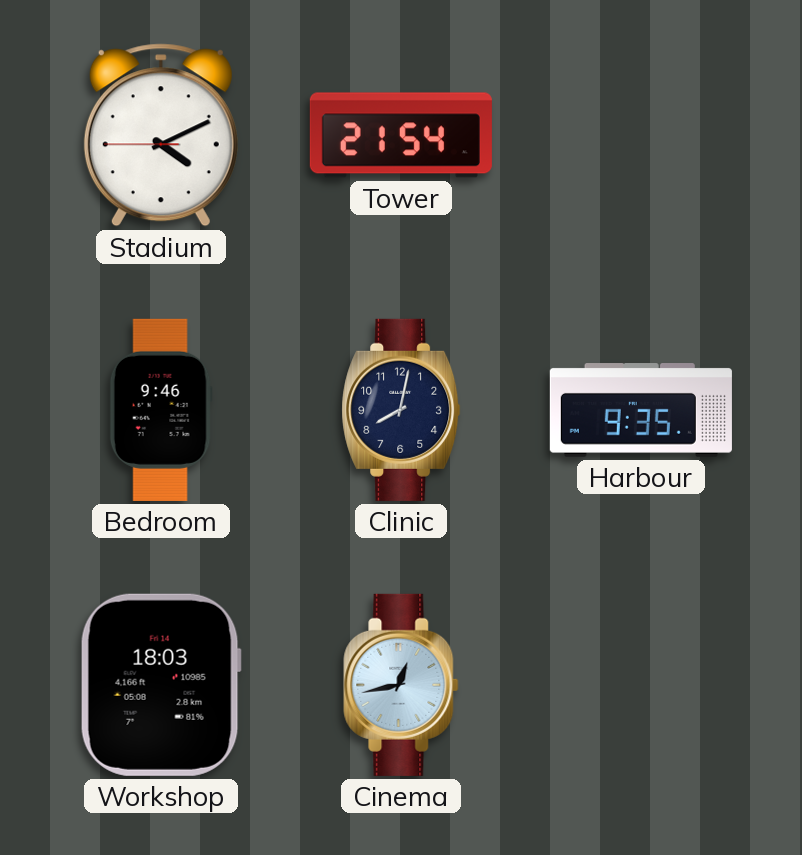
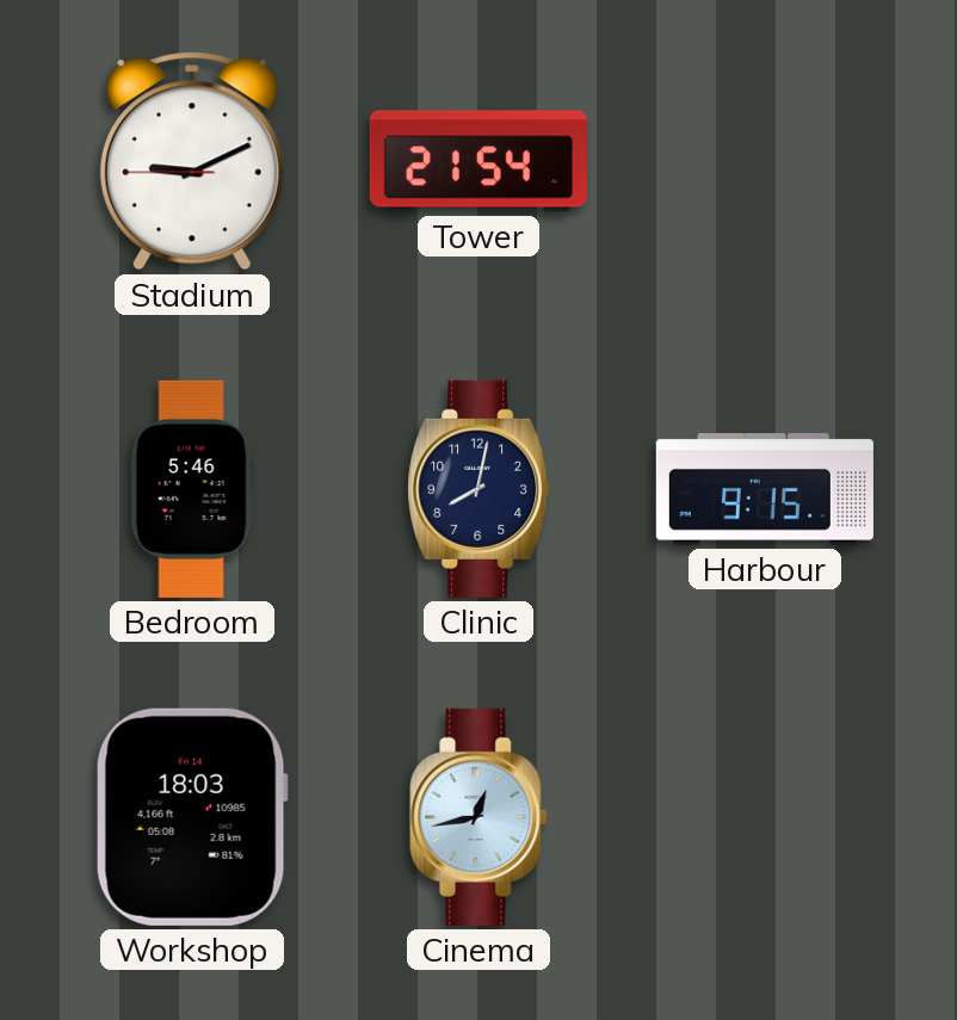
Stadium: 4:10 -> 9:10 (192, 161)
Bedroom: 9:46 -> 5:46 (192, 489)
Harbour: 9:35 -> 9:15 (765, 489)
